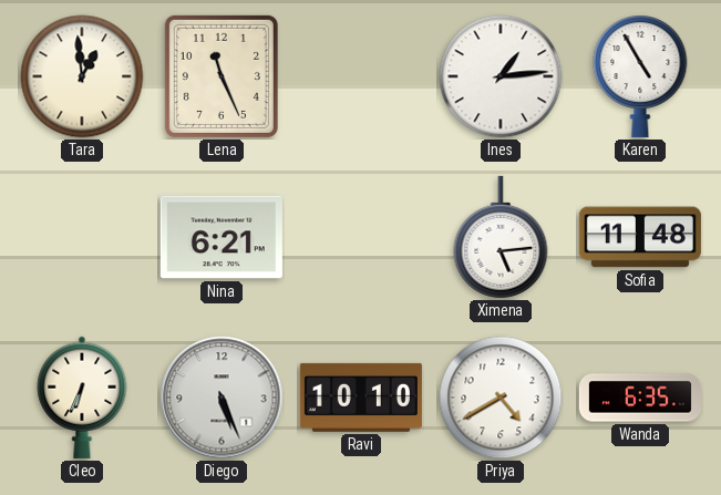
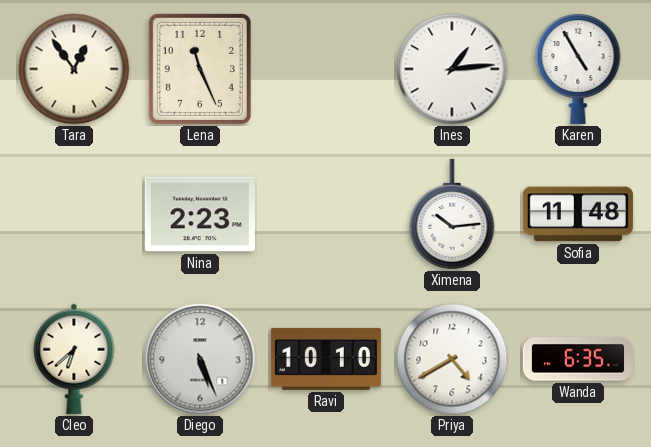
Tara: 12:59 -> 12:54 (74, 69)
Nina: 6:21 -> 2:23 (200, 214)
Ximena: 5:14 -> 10:14 (452, 214)
Cleo: 6:34 -> 6:38 (74, 359)
